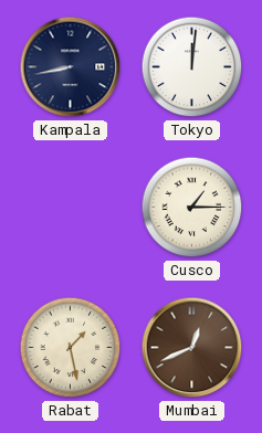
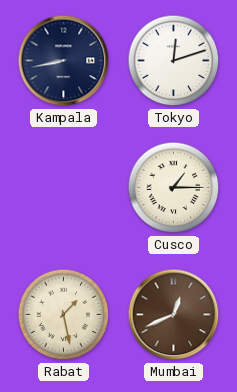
Tokyo: 12:01 -> 12:12 (174, 61)
